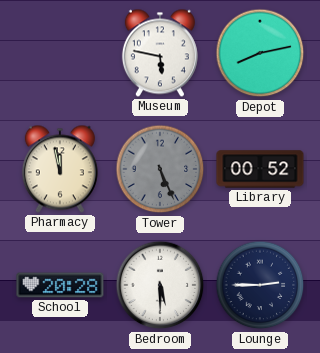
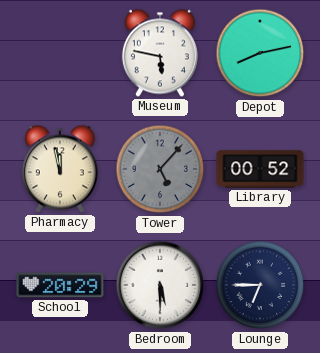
Tower: 5:26 -> 5:07 (160, 169)
School: 20:28 -> 20:29 (60, 285)
Lounge: 2:45 -> 6:45 (260, 285)
